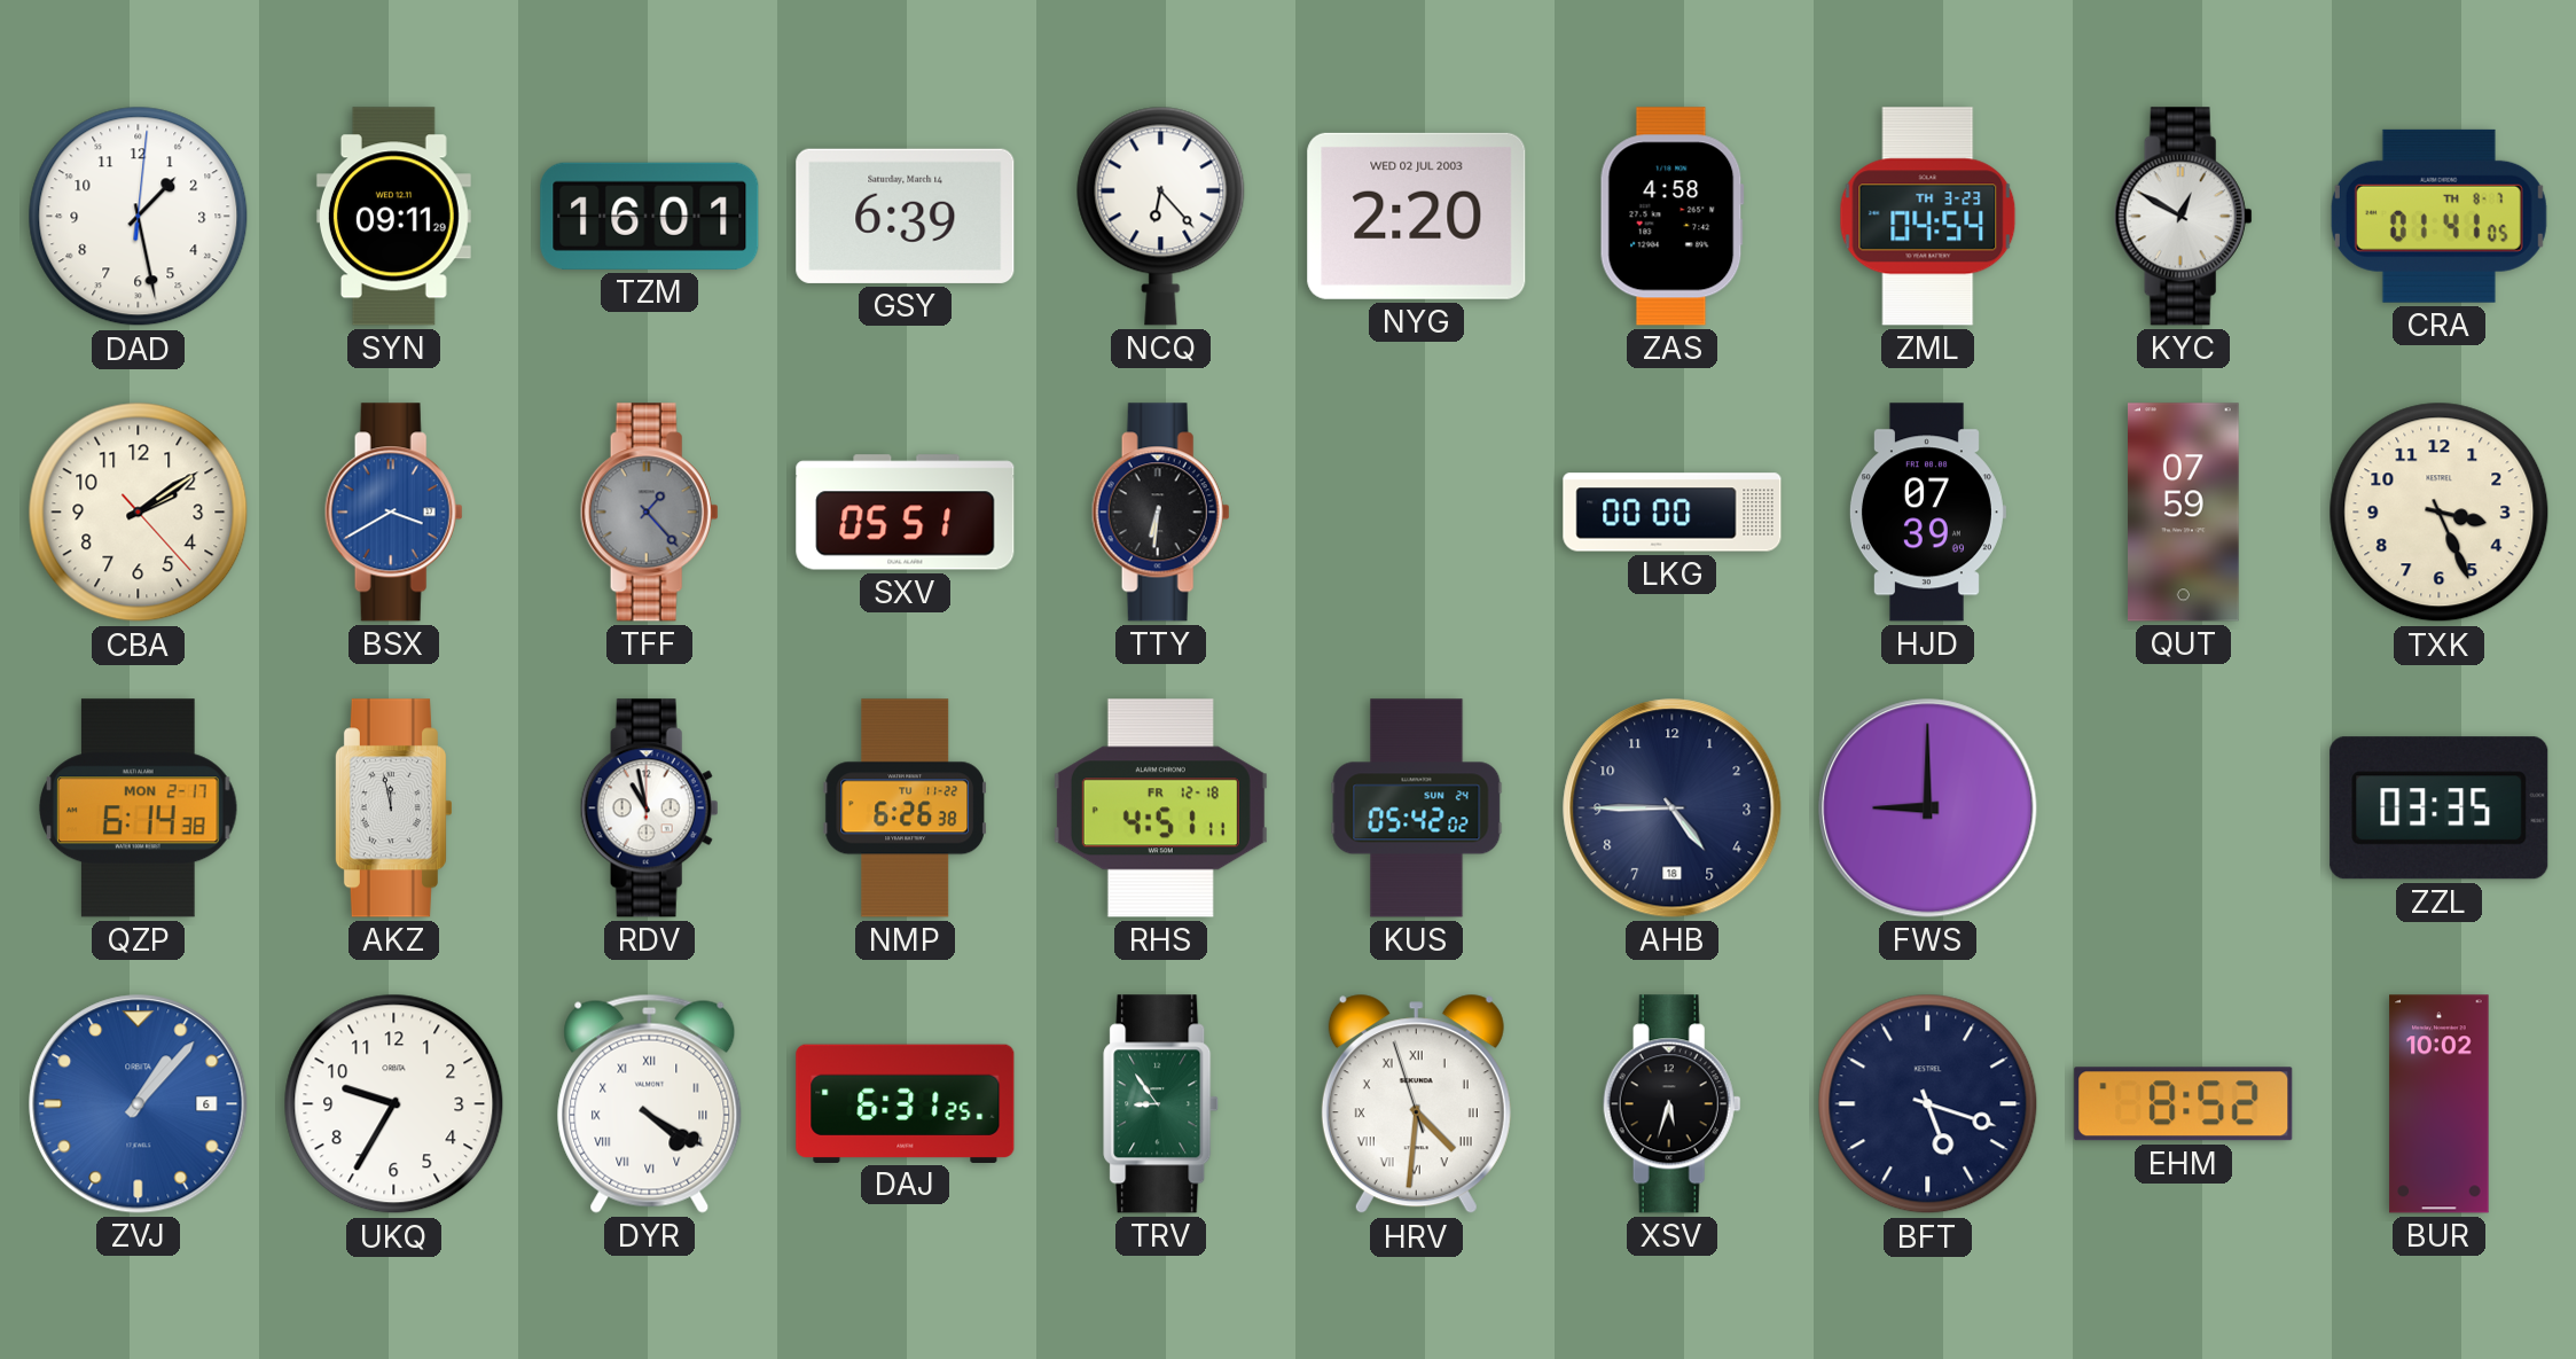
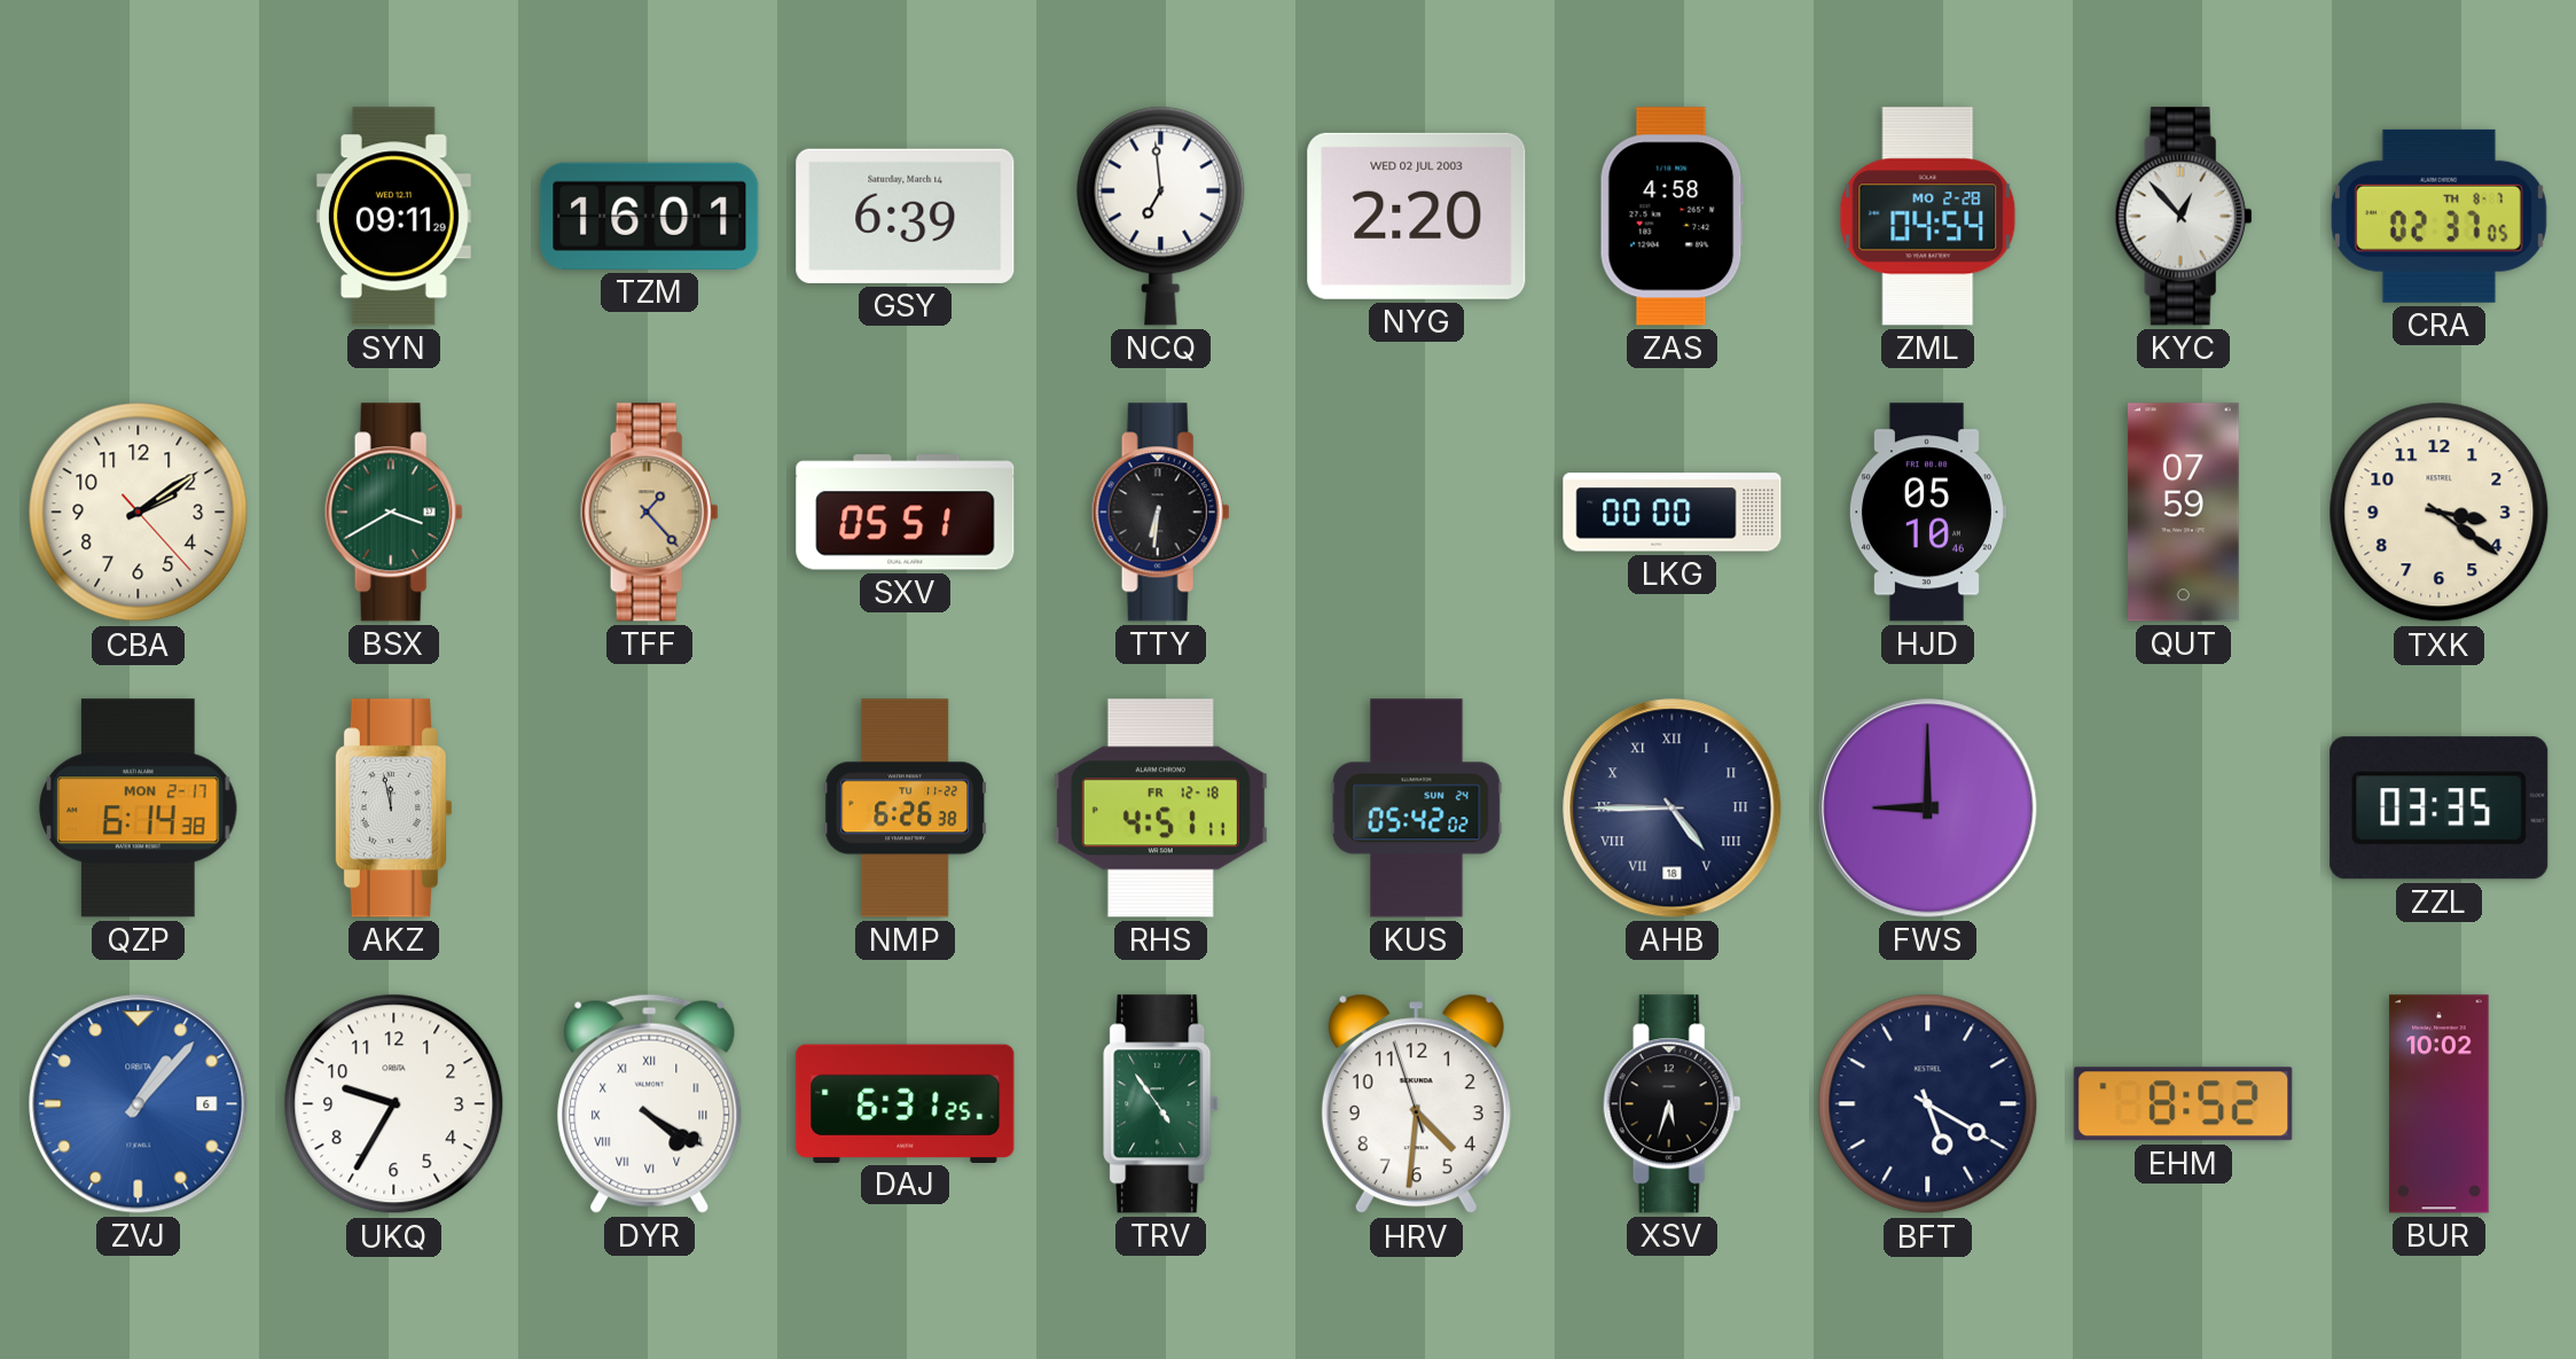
DAD: 1:28 -> none (139, 217)
NCQ: 6:23 -> 6:59 (1161, 216)
ZML date: TH 3-23 -> MO 2-28 (1928, 217)
KYC: 12:50 -> 12:53 (2183, 217)
CRA: 01:41 -> 02:37 (2438, 216)
BSX dial: blue -> green (393, 513)
TFF dial: grey -> champagne (649, 513)
HJD: 07:39 -> 05:10 (1927, 513)
TXK: 3:26 -> 3:21 (2440, 513)
RDV: 10:58 -> none (649, 809)
AHB numerals: Arabic -> Roman (1673, 809)
TRV: 8:54 -> 4:54 (1161, 1104)
HRV numerals: Roman -> Arabic (1416, 1104)
BFT: 5:18 -> 5:20 (1928, 1104)
